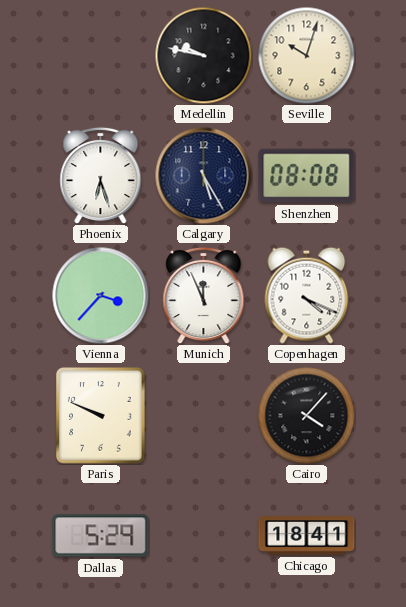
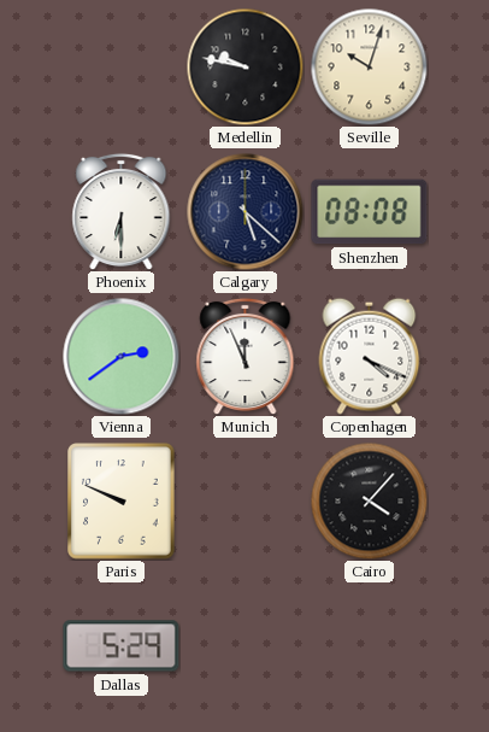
Phoenix: 6:27 -> 6:30 (122, 211)
Calgary: 5:25 -> 5:22 (246, 212)
Vienna: 3:37 -> 2:39 (122, 357)
Chicago: 18:41 -> none (307, 536)
